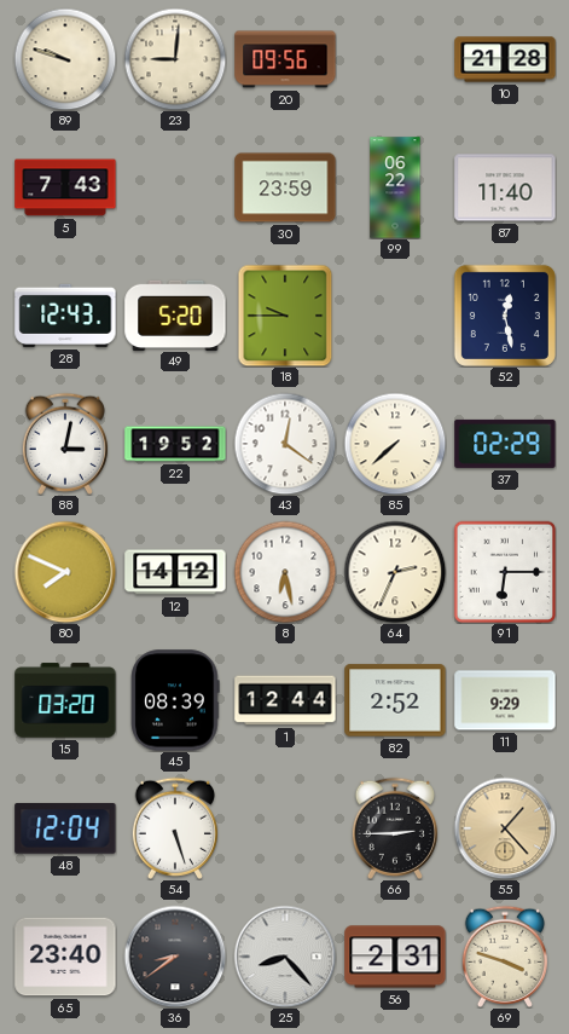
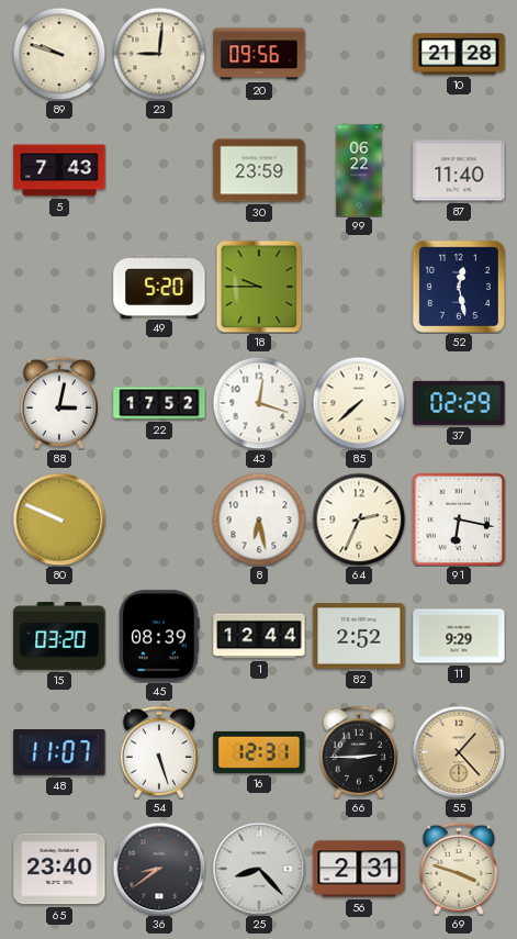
28: 12:43 -> none (65, 316)
22: 19:52 -> 17:52 (159, 403)
43: 12:21 -> 12:18 (259, 403)
80: 7:49 -> 9:49 (59, 519)
12: 14:12 -> none (175, 572)
91: 6:15 -> 6:17 (459, 519)
48: 12:04 -> 11:07 (59, 753)
16: none -> 12:31 (259, 752)
